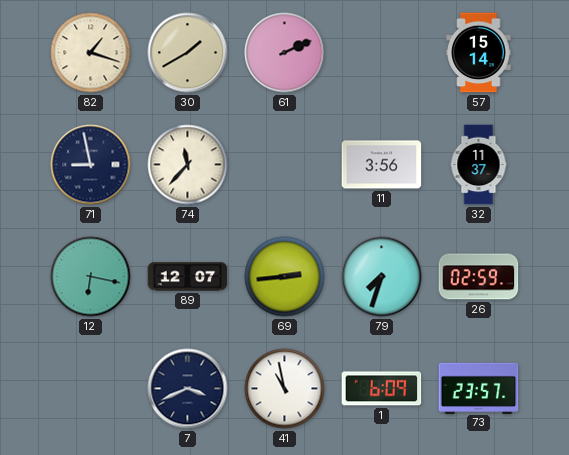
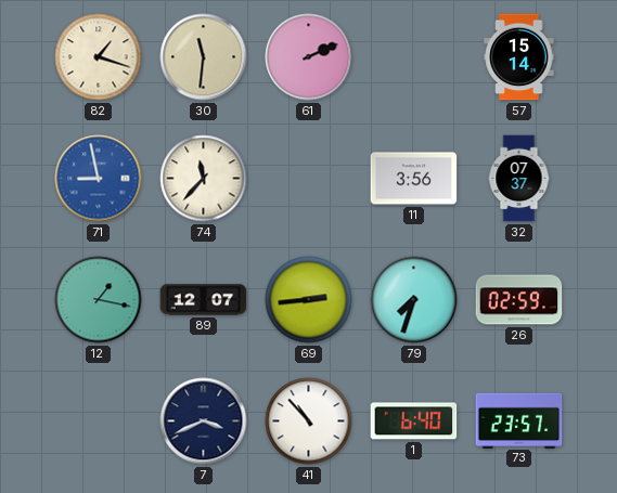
30: 1:40 -> 11:31 (204, 57)
71 dial: navy -> blue (99, 179)
32: 11:37 -> 07:37 (519, 179)
12: 6:17 -> 1:17 (99, 300)
41: 10:58 -> 10:53 (309, 421)
1: 6:09 -> 6:40 (414, 421)
